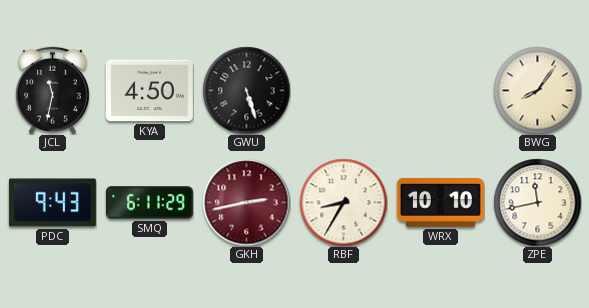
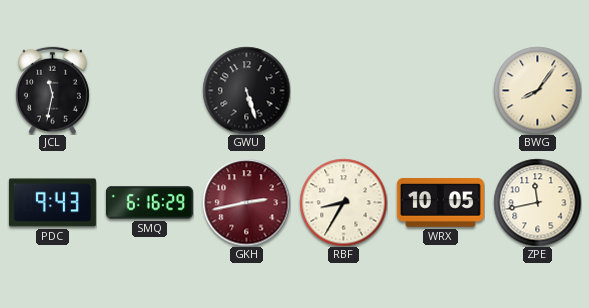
KYA: 4:50 -> none (149, 91)
SMQ: 6:11 -> 6:16 (149, 203)
WRX: 10:10 -> 10:05 (440, 203)
